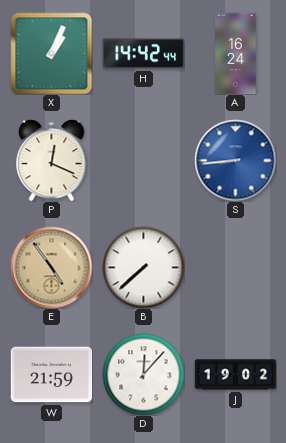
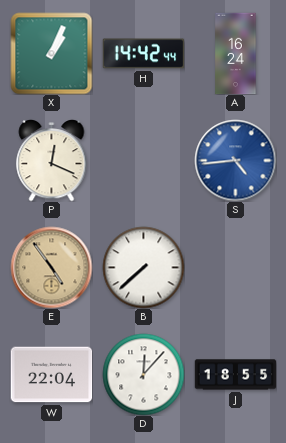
S: 8:44 -> 4:44 (235, 160)
W: 21:59 -> 22:04 (51, 375)
J: 19:02 -> 18:55 (235, 375)
